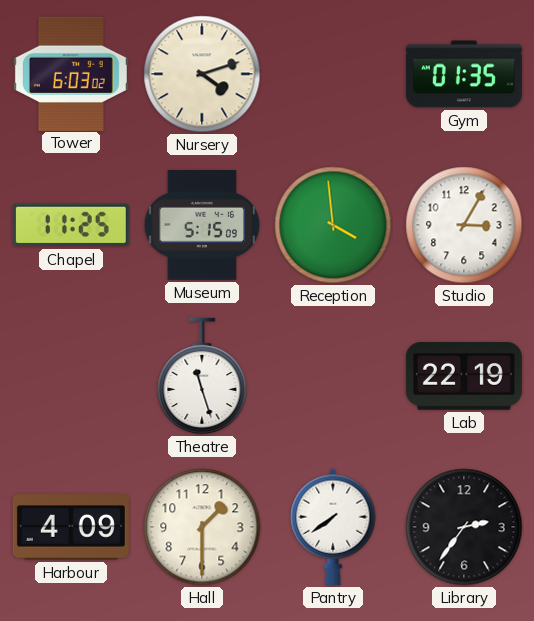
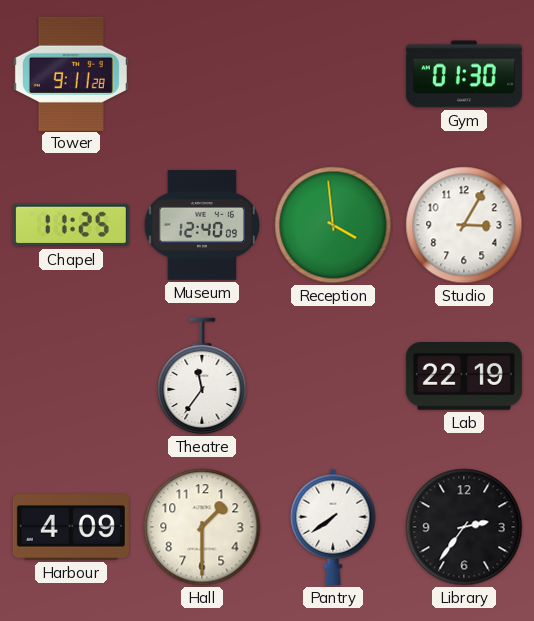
Tower: 6:03 -> 9:11 (71, 73)
Nursery: 4:12 -> none (202, 74)
Gym: 01:35 -> 01:30 (464, 74)
Museum: 5:15 -> 12:40 (201, 225)
Theatre: 11:27 -> 11:36 (202, 376)
